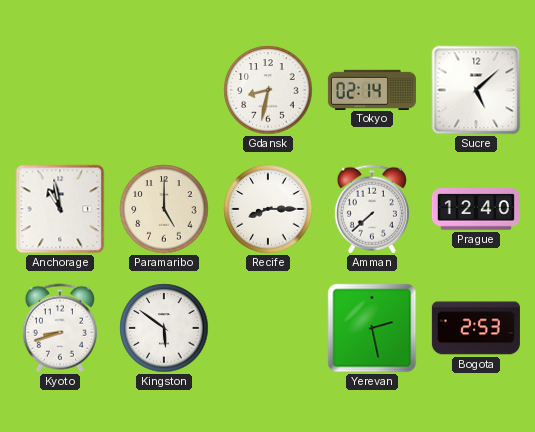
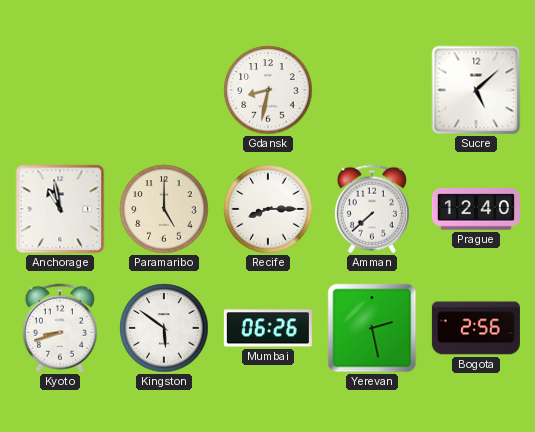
Tokyo: 02:14 -> none (372, 89)
Mumbai: none -> 06:26 (268, 328)
Bogota: 2:53 -> 2:56 (476, 328)
